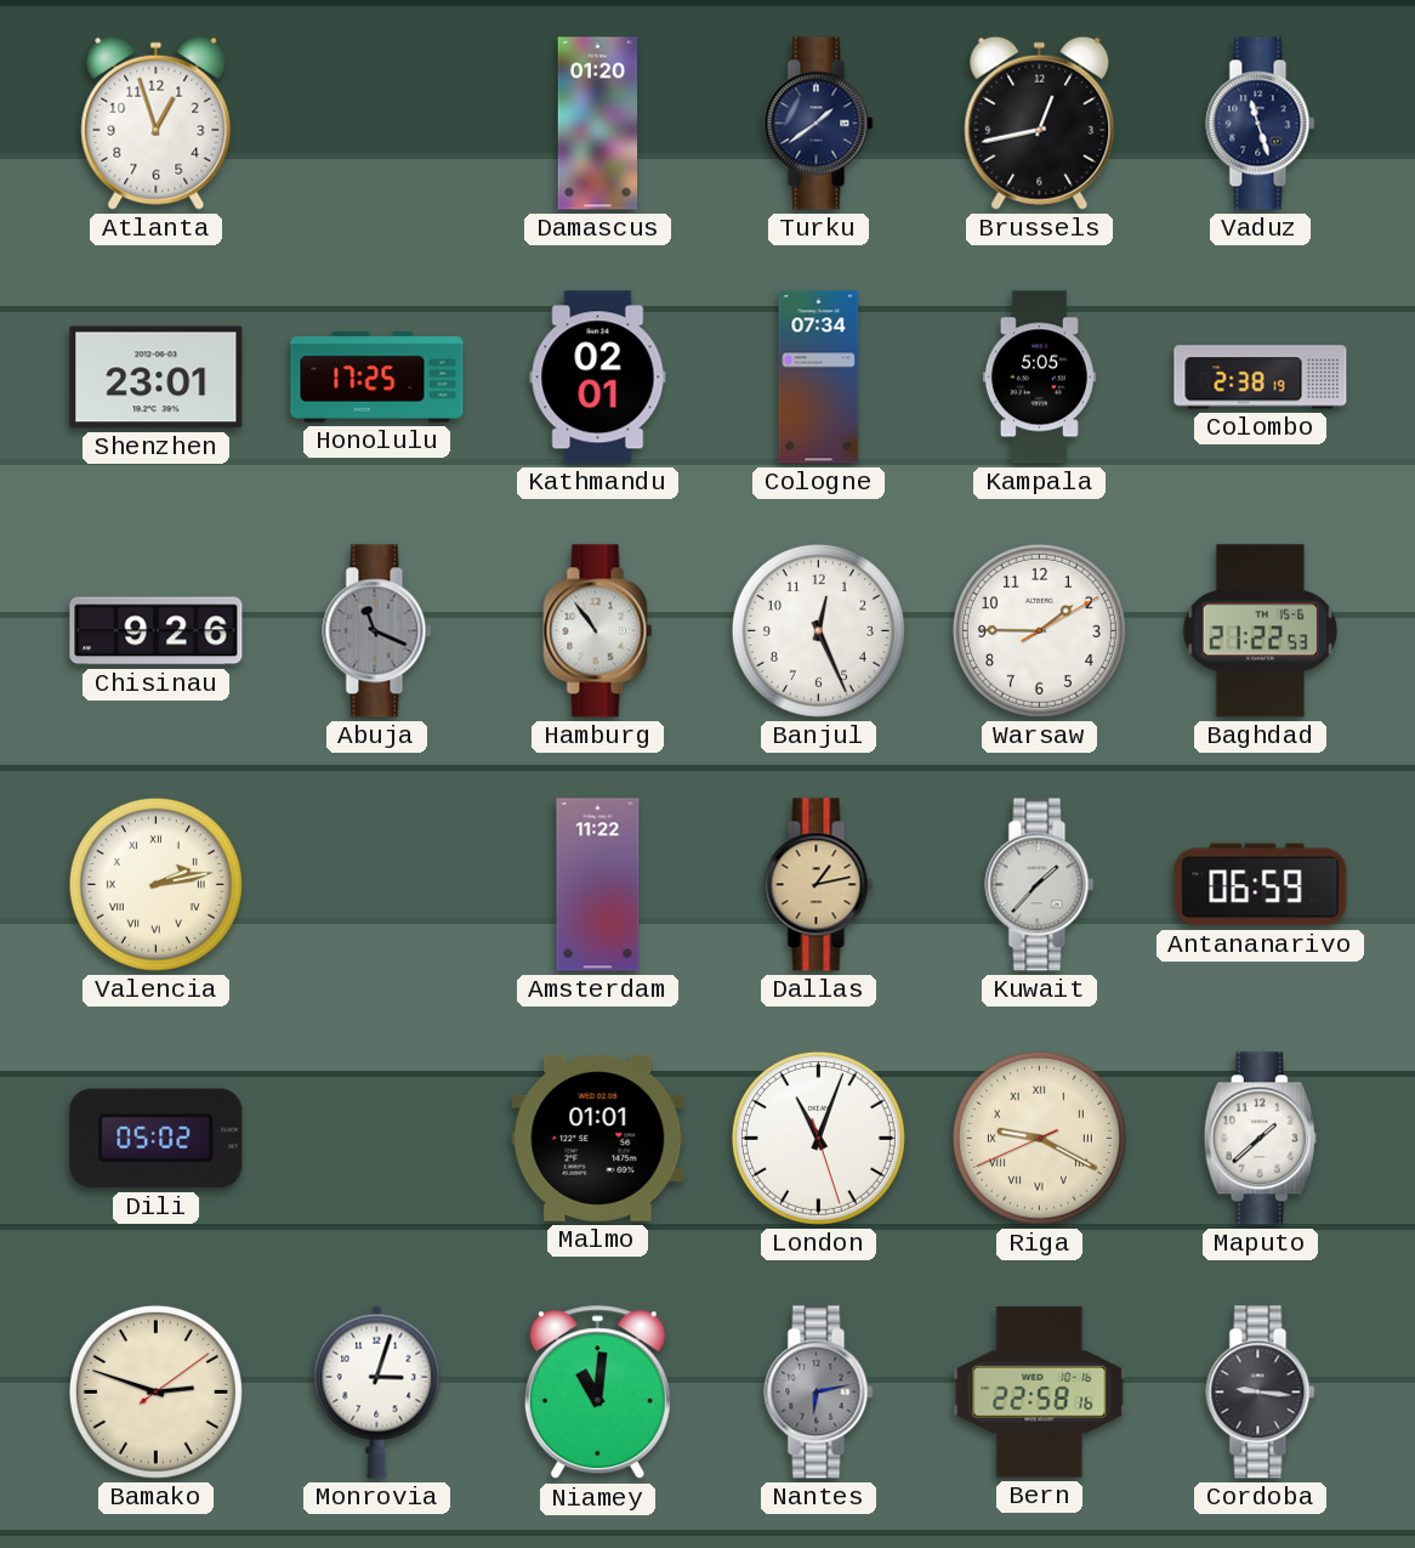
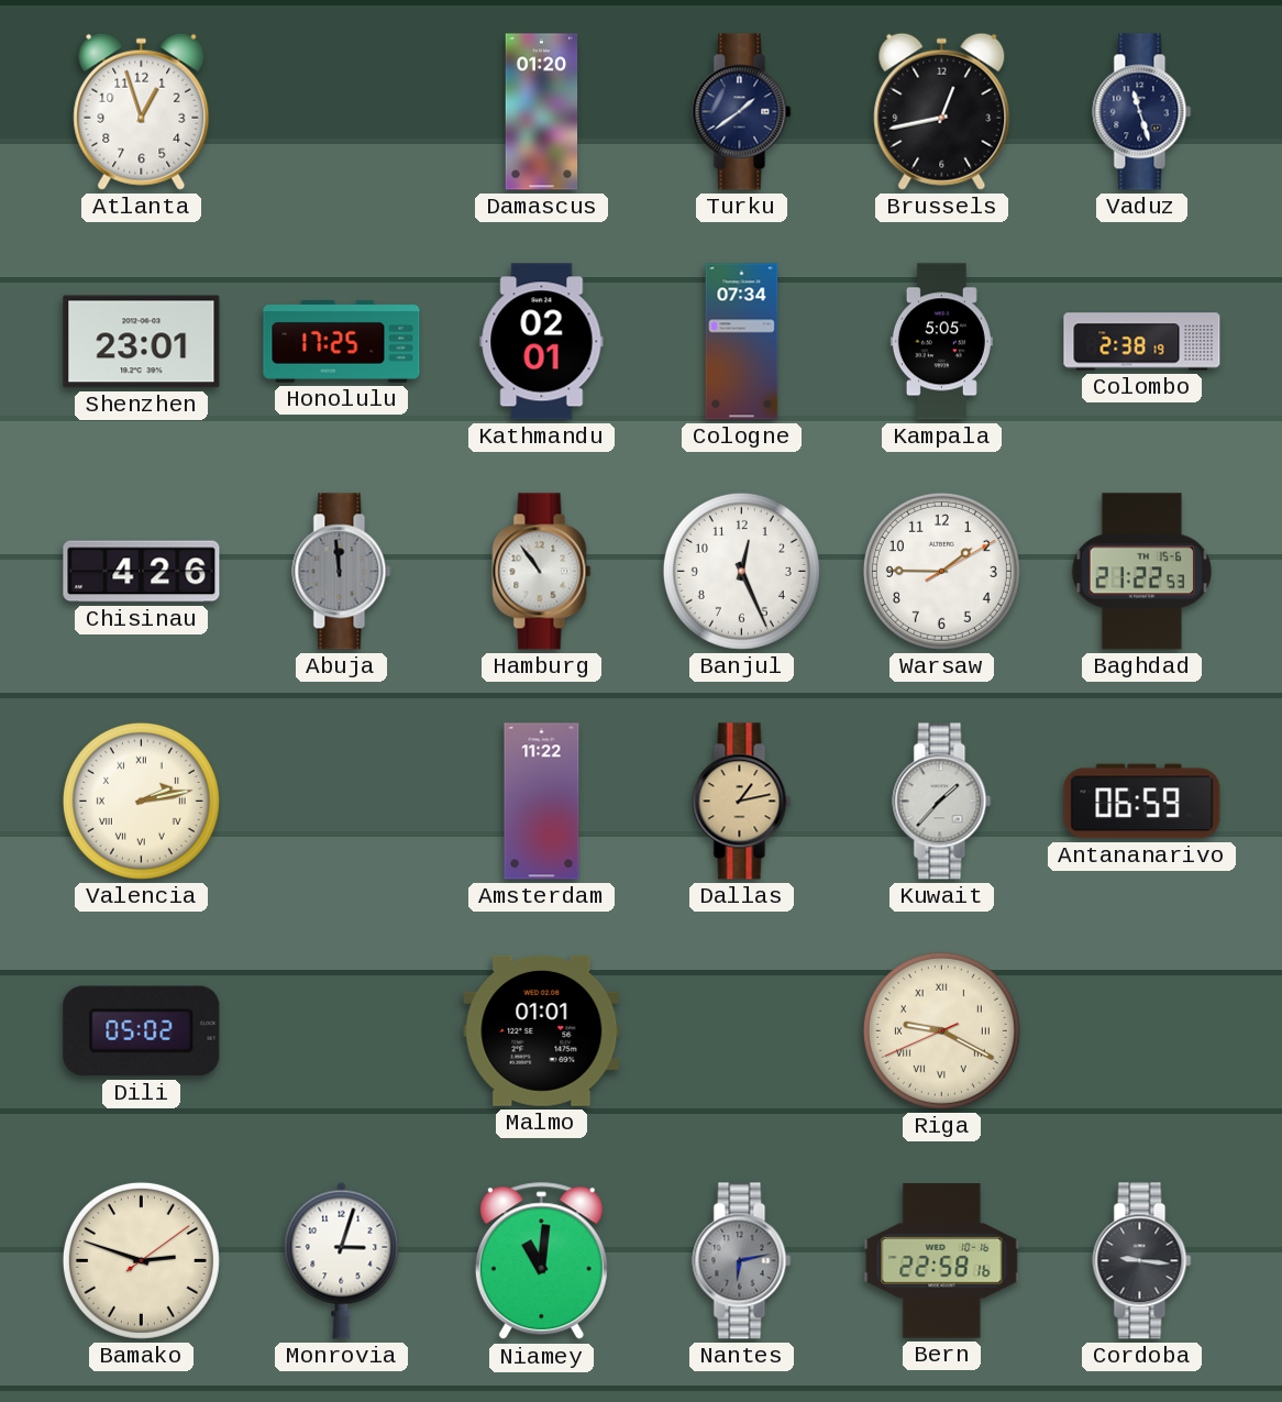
Chisinau: 9:26 -> 4:26 (142, 572)
Abuja: 11:19 -> 11:59 (342, 572)
London: 11:03 -> none (818, 1138)
Maputo: 1:38 -> none (1260, 1139)
